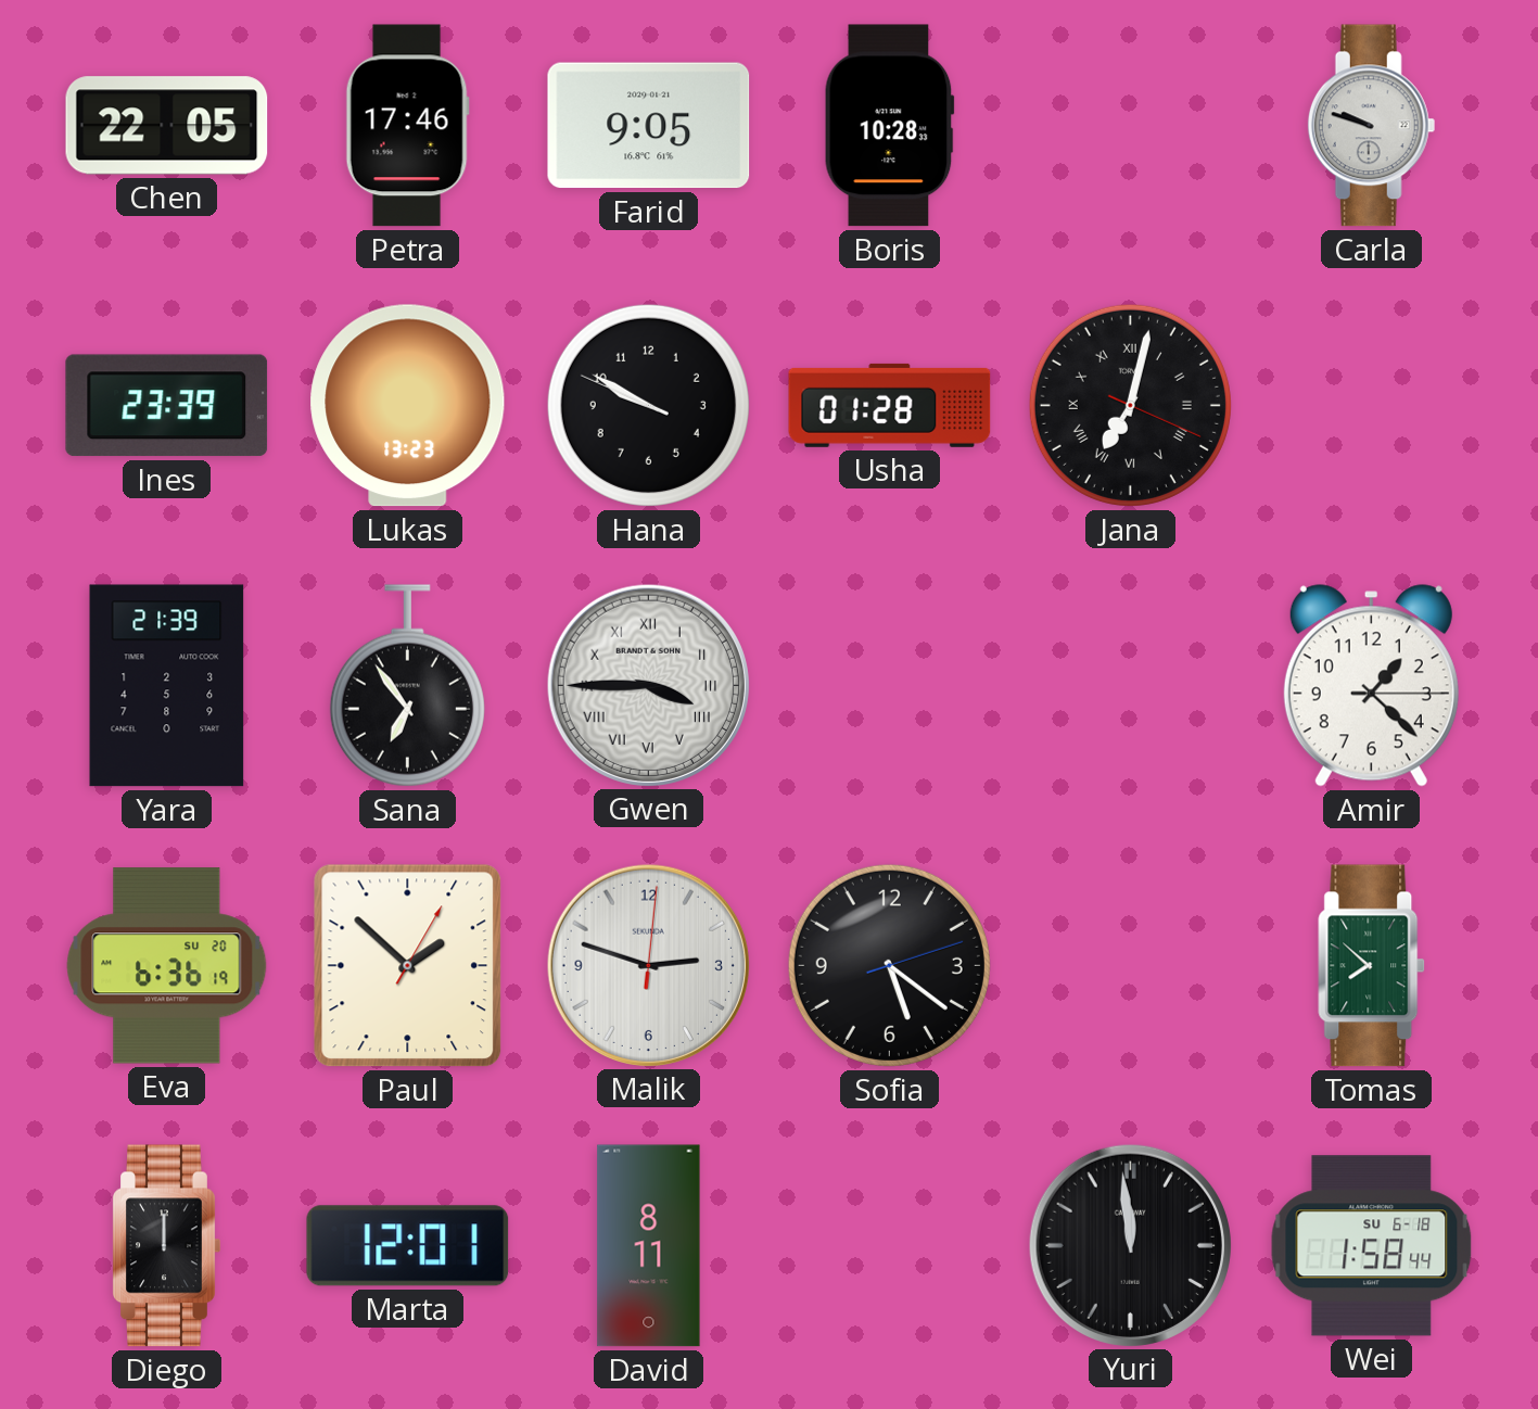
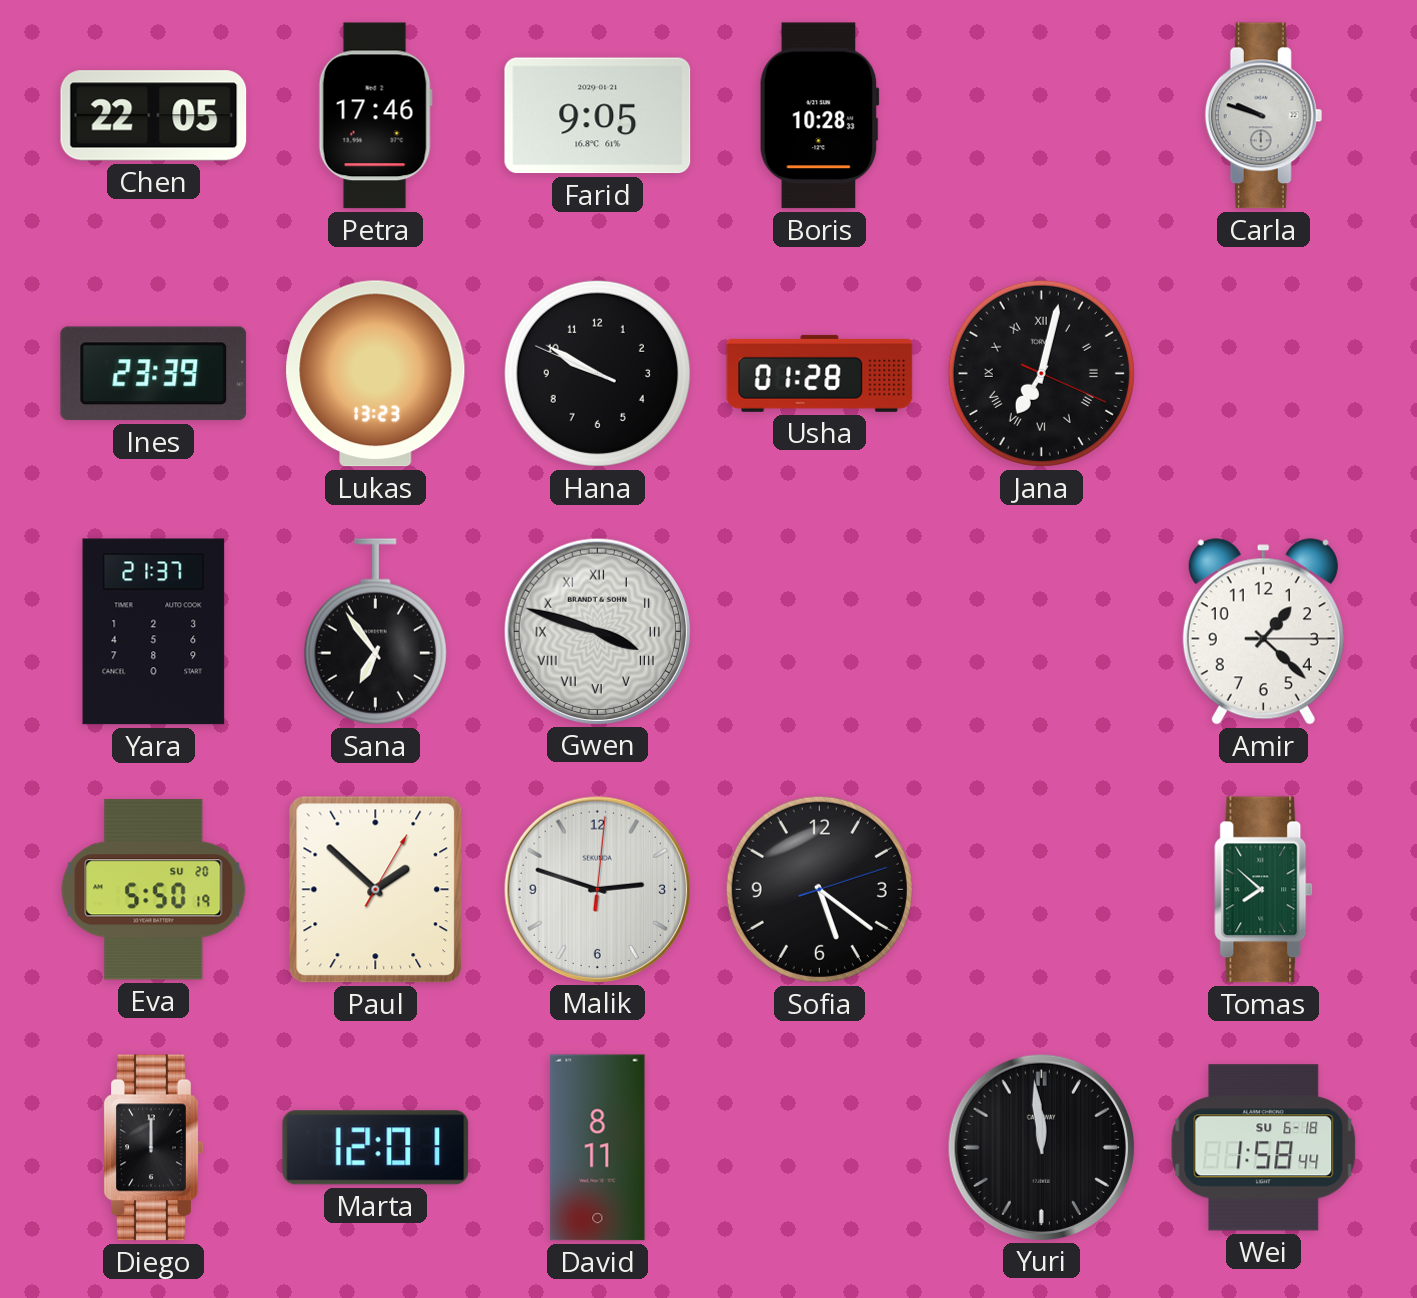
Yara: 21:39 -> 21:37 (154, 632)
Gwen: 3:45 -> 3:48 (597, 631)
Eva: 6:36 -> 5:50 (154, 890)
